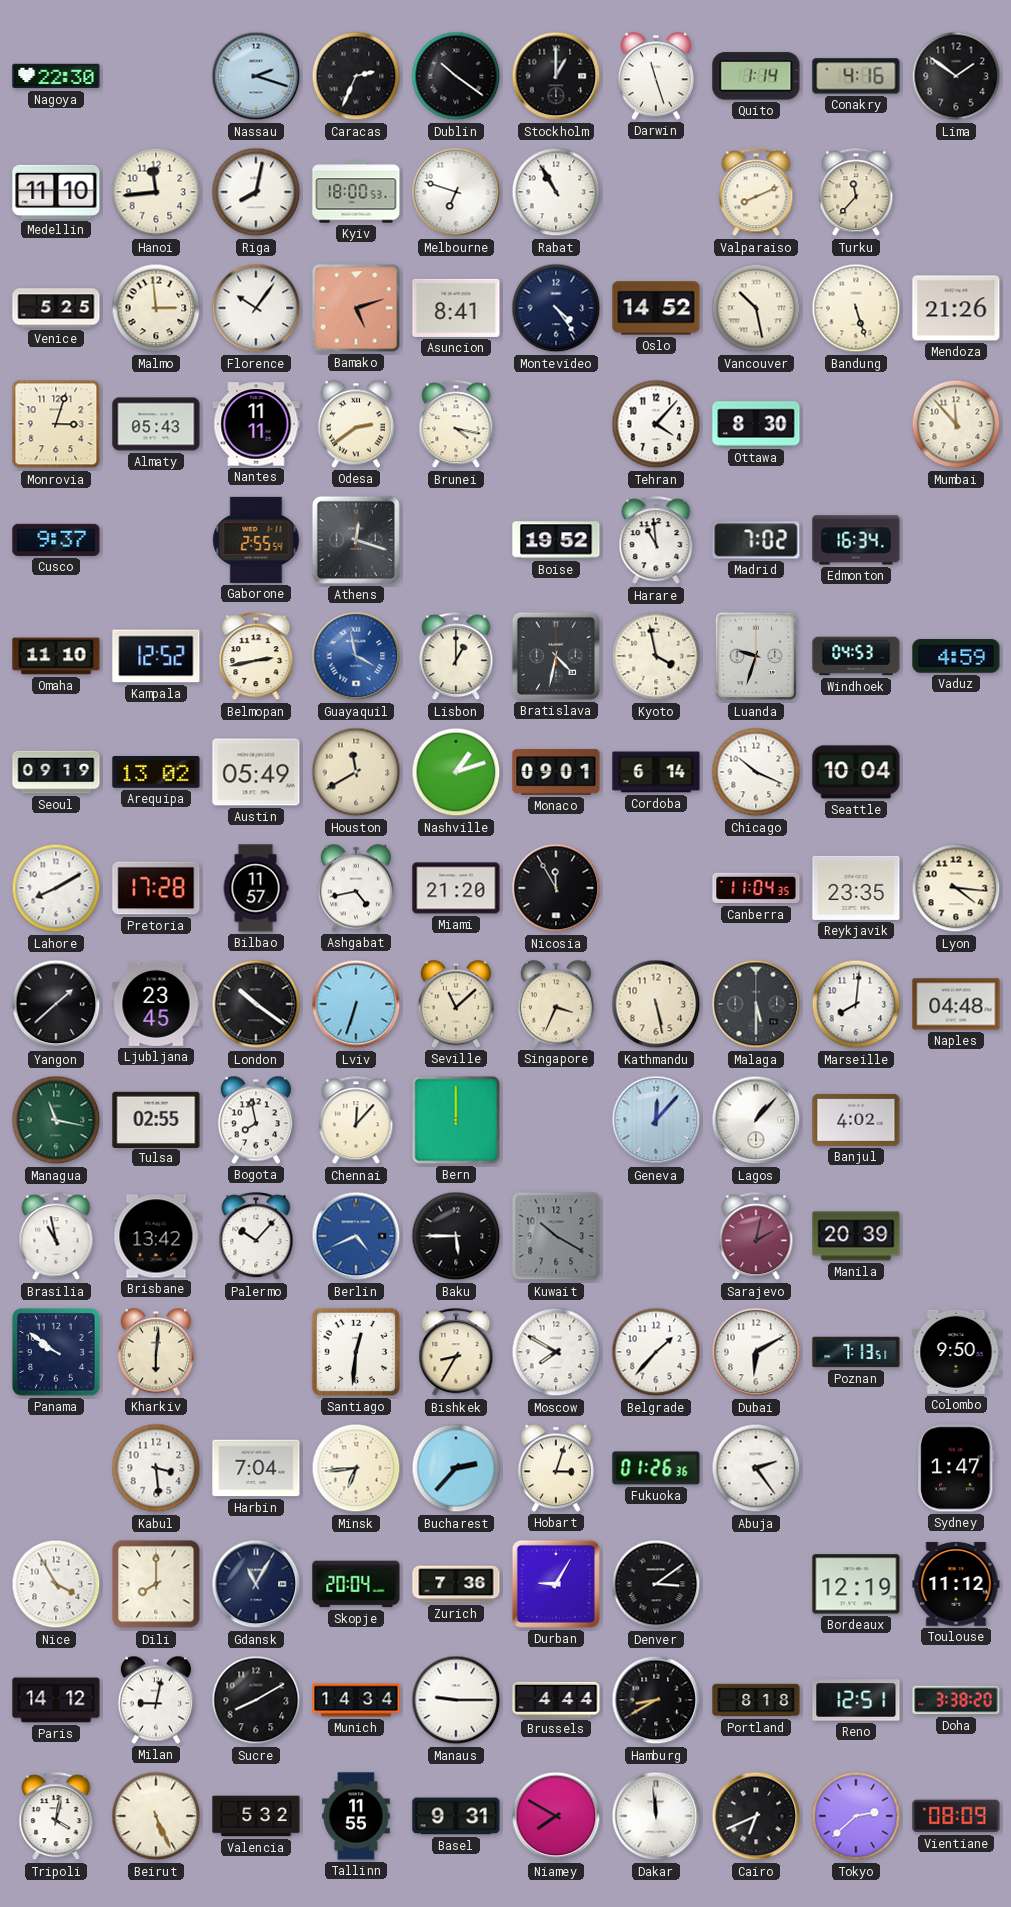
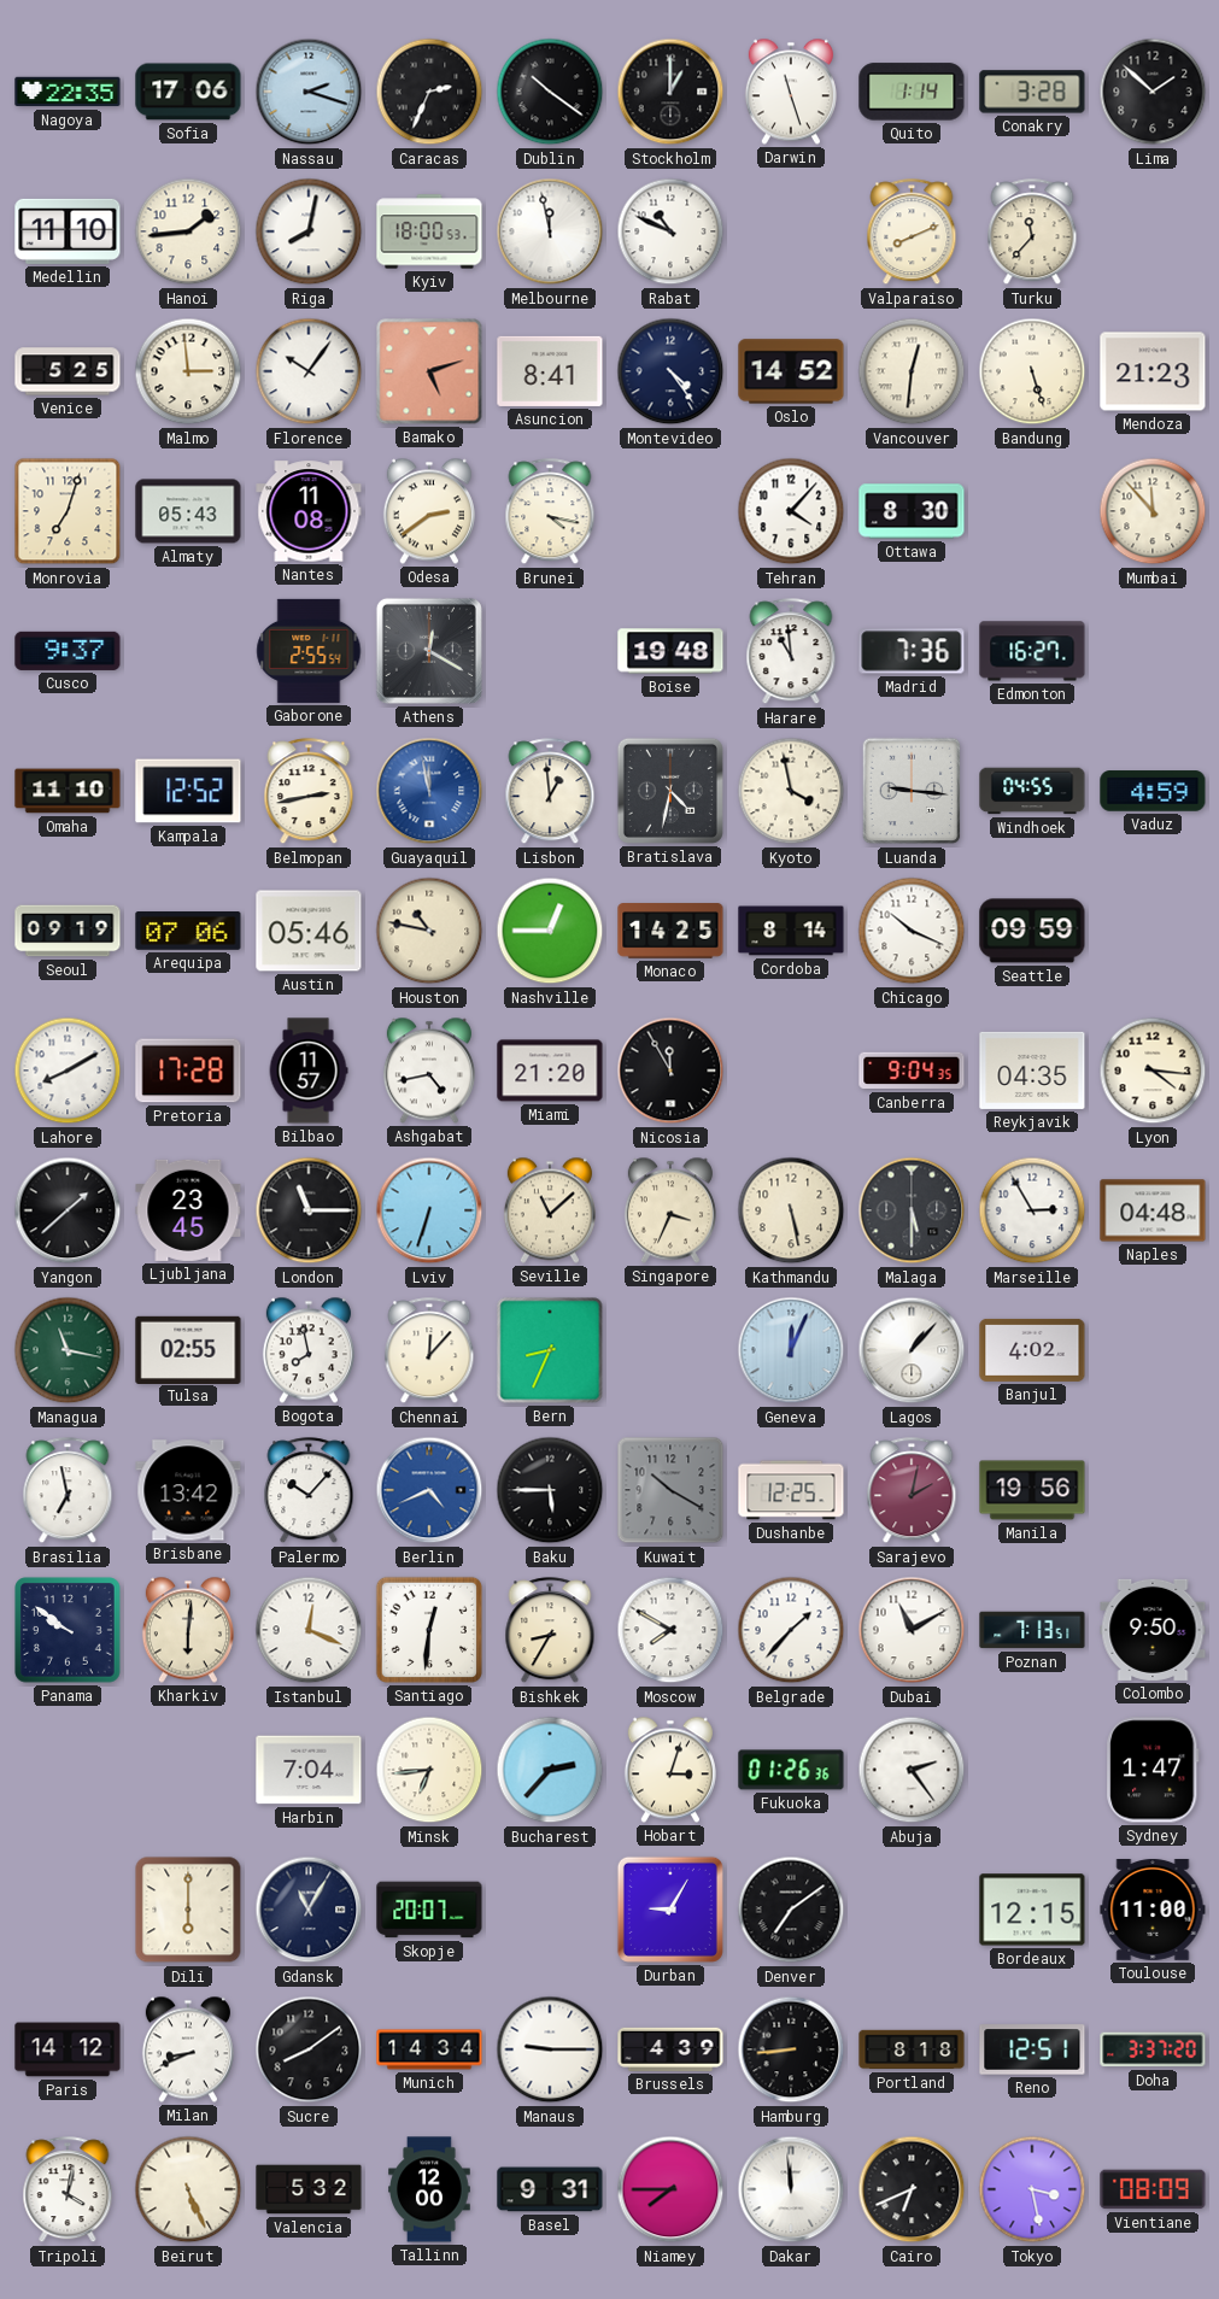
Nagoya: 22:30 -> 22:35 (68, 92)
Sofia: none -> 17:06 (188, 92)
Conakry: 4:16 -> 3:28 (1032, 92)
Lima: 1:51 -> 1:52 (1153, 92)
Hanoi: 11:44 -> 1:44 (188, 231)
Melbourne: 6:48 -> 11:58 (550, 231)
Rabat: 10:55 -> 10:49 (670, 231)
Vancouver: 10:28 -> 12:31 (912, 371)
Mendoza: 21:26 -> 21:23 (1153, 371)
Monrovia: 3:03 -> 7:03 (68, 511)
Nantes: 11:11 -> 11:08 (309, 511)
Athens: 12:18 -> 12:20 (429, 651)
Boise: 19:52 -> 19:48 (670, 651)
Madrid: 7:02 -> 7:36 (912, 651)
Edmonton: 16:34 -> 16:27 (1032, 651)
Guayaquil: 3:58 -> 11:58 (429, 791)
Lisbon: 1:00 -> 12:59 (550, 792)
Luanda: 9:33 -> 9:16 (912, 791)
Windhoek: 04:53 -> 04:55 (1032, 791)
Arequipa: 13:02 -> 07:06 (188, 932)
Austin: 05:49 -> 05:46 (309, 931)
Houston: 11:40 -> 10:47 (429, 931)
Nashville: 1:12 -> 12:45 (550, 931)
Monaco: 09:01 -> 14:25 (670, 931)
Cordoba: 6:14 -> 8:14 (791, 931)
Seattle: 10:04 -> 09:59 (1032, 931)
Canberra: 11:04 -> 9:04 (912, 1071)
Reykjavik: 23:35 -> 04:35 (1032, 1071)
London: 10:21 -> 11:15 (309, 1210)
Marseille: 8:01 -> 2:55 (1032, 1210)
Bern: 12:00 -> 8:34 (550, 1350)
Geneva: 12:07 -> 12:04 (791, 1350)
Brasilia: 10:58 -> 6:58 (68, 1491)
Dushanbe: none -> 12:25 (791, 1490)
Manila: 20:39 -> 19:56 (1032, 1490)
Istanbul: none -> 12:19 (309, 1630)
Dubai: 6:10 -> 11:10 (912, 1630)
Kabul: 3:29 -> none (156, 1468)
Nice: 3:55 -> none (56, 1584)
Dili: 8:00 -> 6:00 (188, 1910)
Skopje: 20:04 -> 20:07 (429, 1910)
Zurich: 7:36 -> none (456, 1584)
Denver: 3:09 -> 7:09 (791, 1910)
Bordeaux: 12:19 -> 12:15 (1032, 1910)
Toulouse: 11:12 -> 11:00 (1153, 1910)
Milan: 9:02 -> 8:41 (188, 2049)
Sucre: 8:10 -> 8:09 (309, 2049)
Brussels: 4:44 -> 4:39 (670, 2049)
Hamburg: 8:40 -> 8:44 (791, 2049)
Doha: 3:38 -> 3:37 (1153, 2049)
Tallinn: 11:55 -> 12:00 (429, 2189)
Niamey: 7:50 -> 7:45 (670, 2189)
Tokyo: 2:38 -> 3:28 (1032, 2189)
